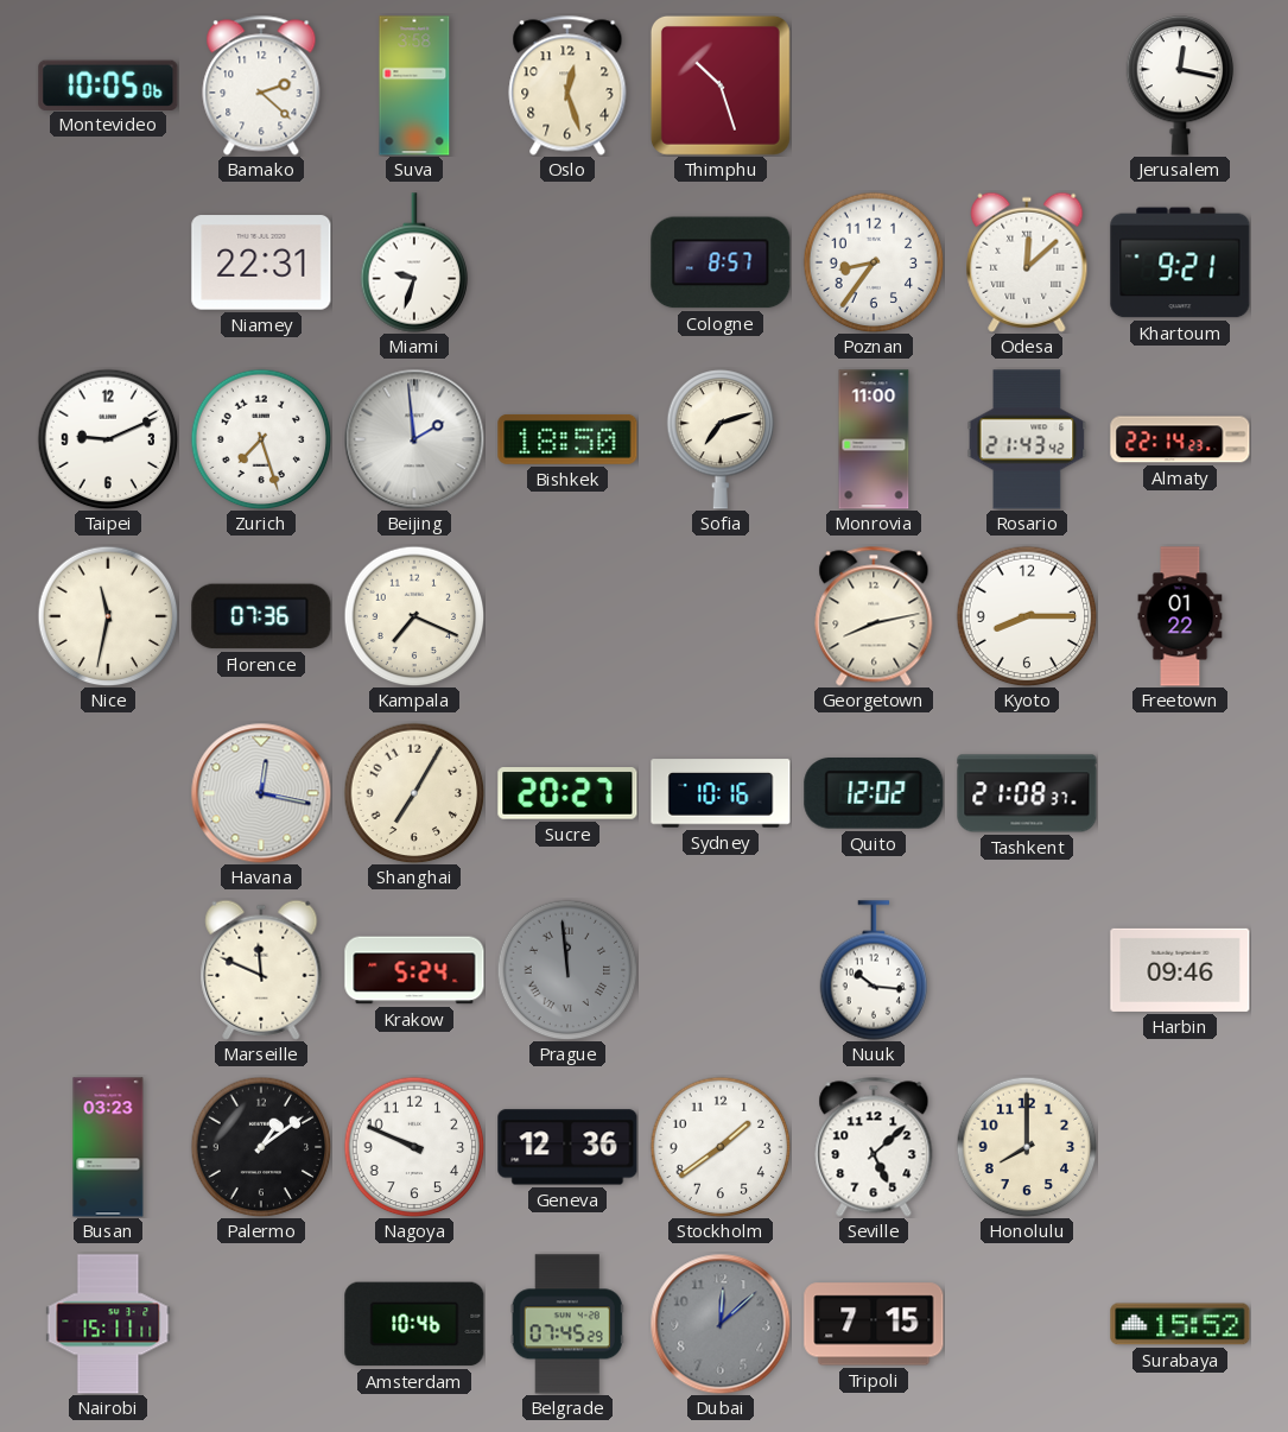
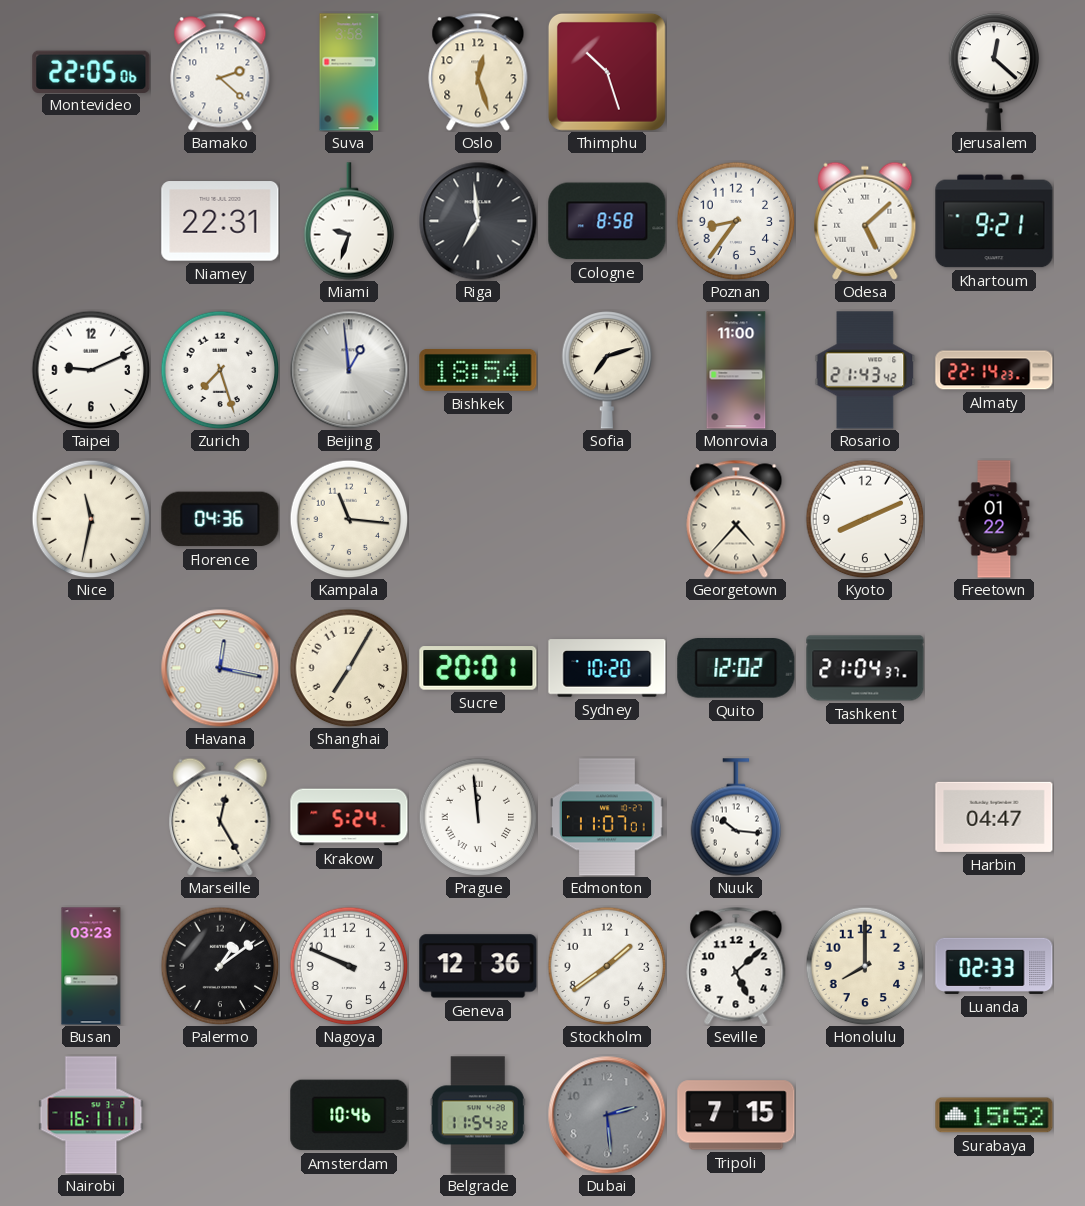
Montevideo: 10:05 -> 22:05 (91, 71)
Jerusalem: 12:17 -> 12:22 (994, 72)
Riga: none -> 6:59 (478, 221)
Cologne: 8:57 -> 8:58 (607, 221)
Odesa: 12:08 -> 5:08 (865, 221)
Beijing: 1:59 -> 12:59 (349, 370)
Bishkek: 18:50 -> 18:54 (478, 370)
Florence: 07:36 -> 04:36 (220, 519)
Kampala: 7:19 -> 11:16 (349, 519)
Georgetown: 8:13 -> 4:37 (736, 519)
Kyoto: 8:15 -> 8:11 (865, 519)
Sucre: 20:27 -> 20:01 (478, 668)
Sydney: 10:16 -> 10:20 (607, 668)
Tashkent: 21:08 -> 21:04 (865, 668)
Marseille: 11:49 -> 12:25 (220, 817)
Prague dial: grey -> white (478, 817)
Edmonton: none -> 11:07 (608, 817)
Harbin: 09:46 -> 04:47 (994, 817)
Luanda: none -> 02:33 (994, 966)
Nairobi: 15:11 -> 16:11 (91, 1115)
Belgrade: 07:45 -> 11:54 (478, 1115)
Dubai: 12:08 -> 2:29 (607, 1115)
